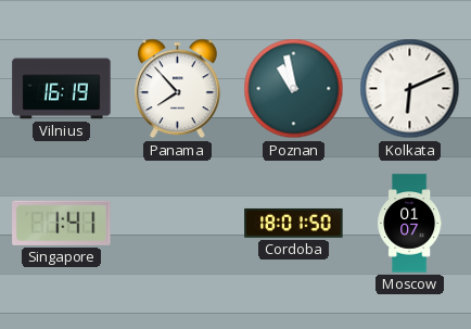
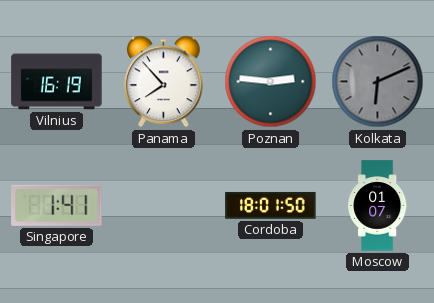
Poznan: 10:58 -> 2:46 (271, 82)
Kolkata dial: white -> grey (378, 82)
